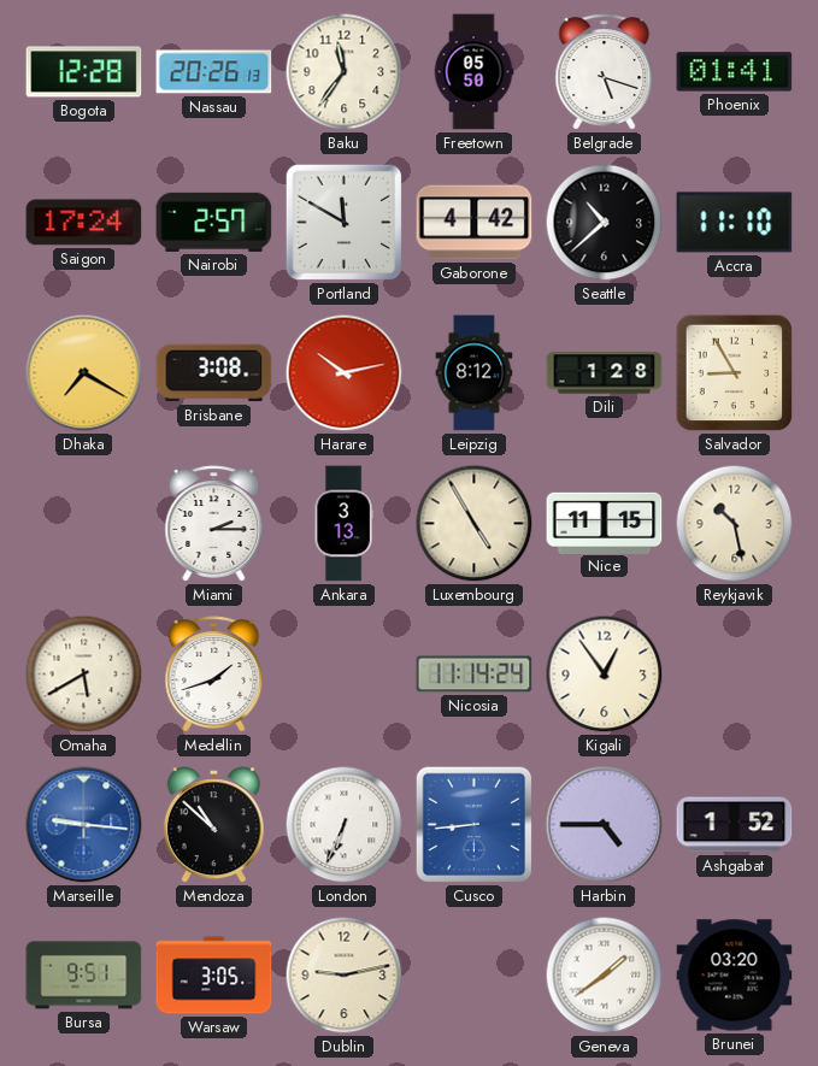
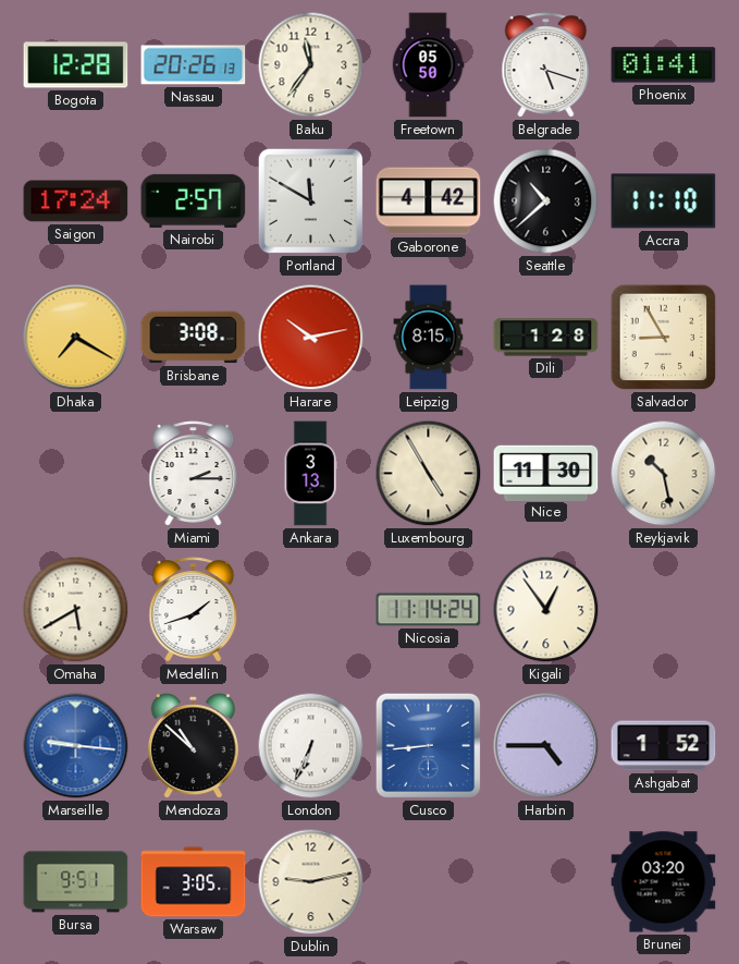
Leipzig: 8:12 -> 8:15 (429, 338)
Nice: 11:15 -> 11:30 (546, 473)
Geneva: 1:39 -> none (605, 976)
